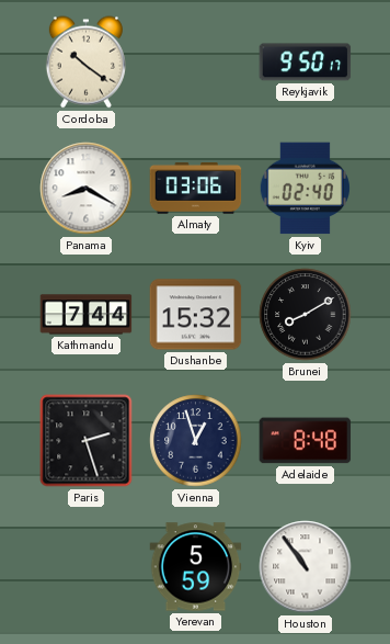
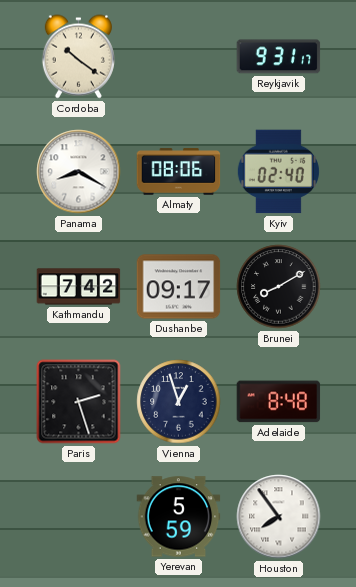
Reykjavik: 9:50 -> 9:31 (279, 57)
Almaty: 03:06 -> 08:06 (179, 172)
Kathmandu: 7:44 -> 7:42 (79, 287)
Dushanbe: 15:32 -> 09:17 (179, 287)
Houston: 10:54 -> 7:54 (279, 517)
